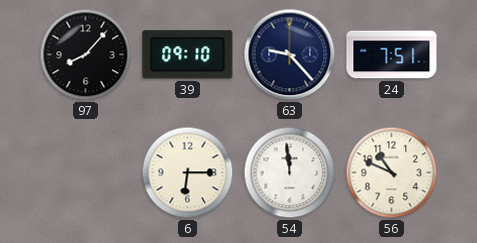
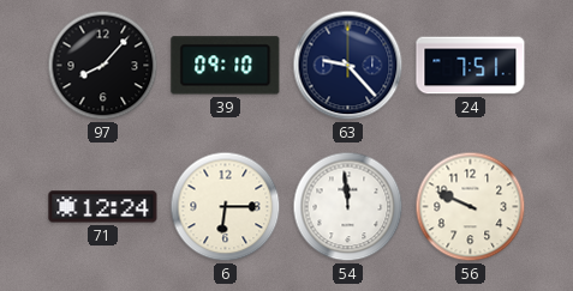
71: none -> 12:24 (103, 207)
56: 10:49 -> 9:49 (471, 207)
